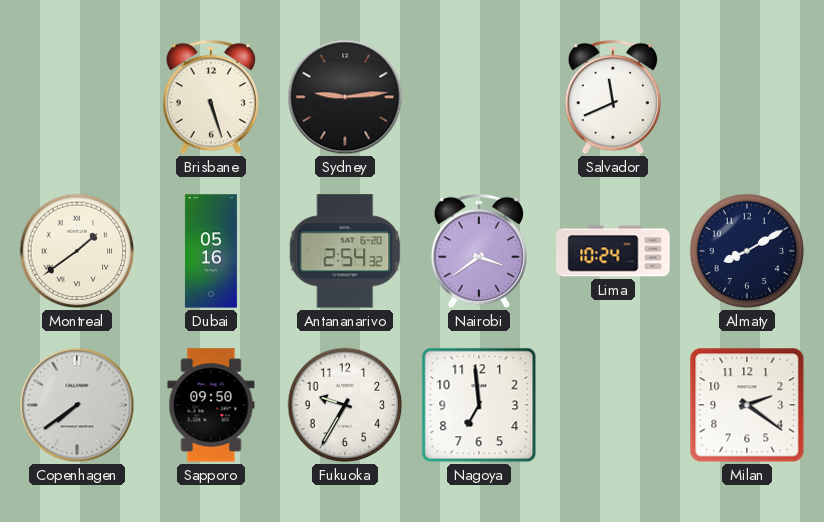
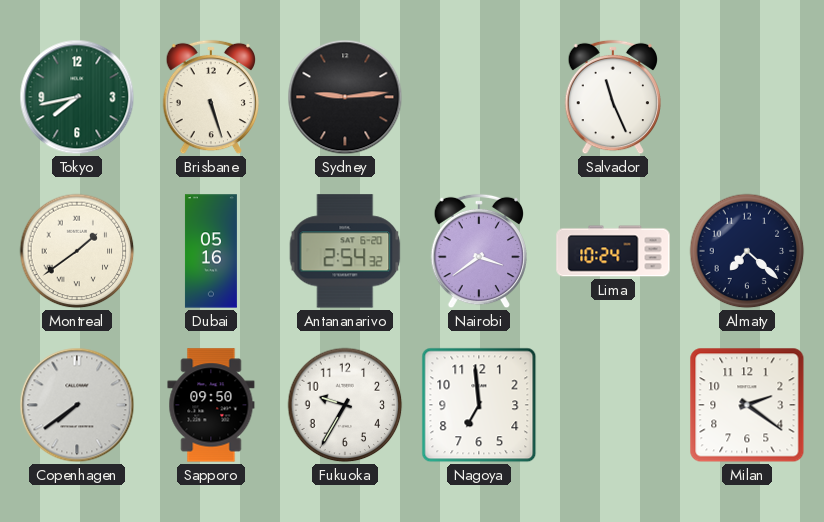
Tokyo: none -> 7:43 (77, 97)
Salvador: 11:41 -> 11:26 (612, 97)
Almaty: 8:10 -> 7:22 (747, 251)
